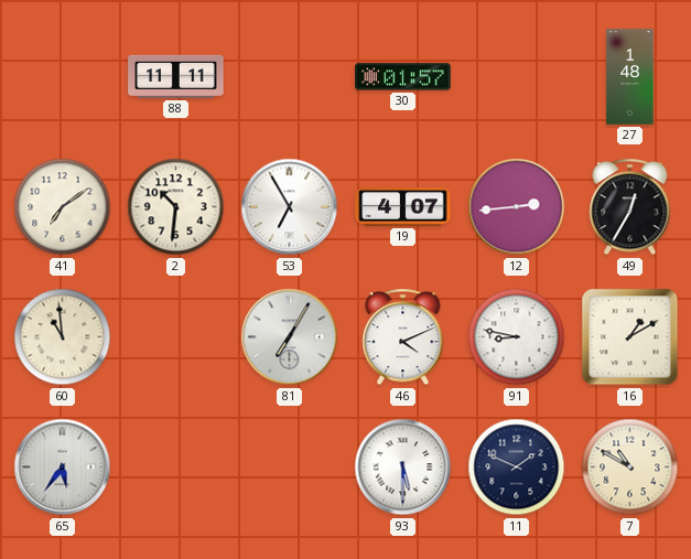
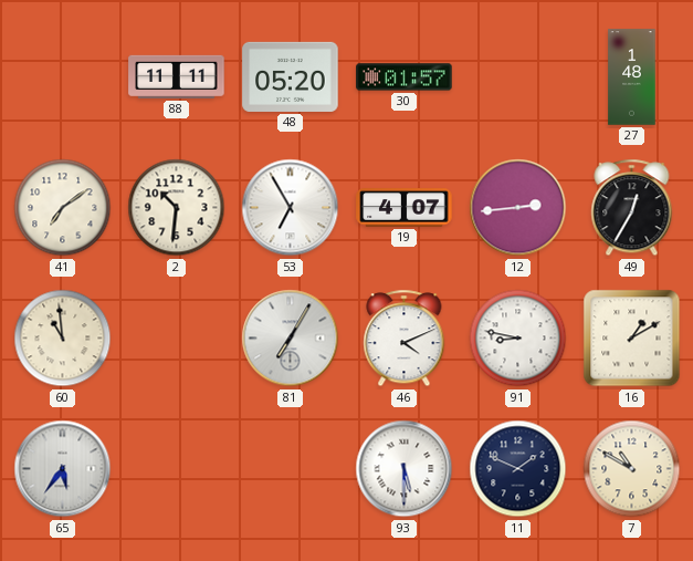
48: none -> 05:20 (291, 76)
